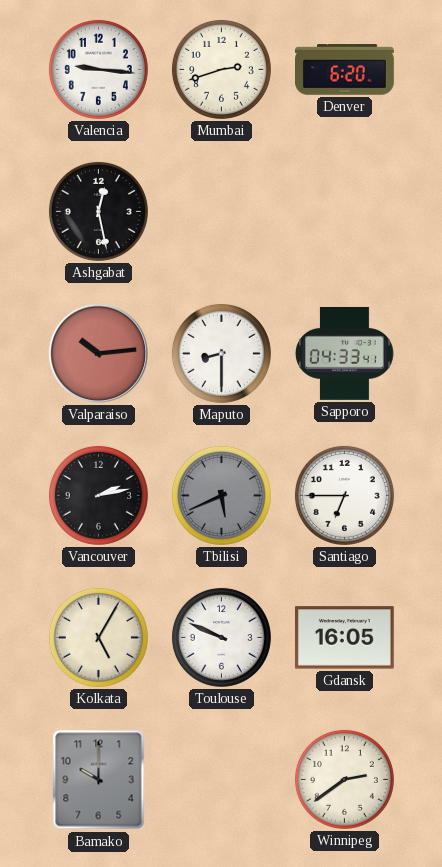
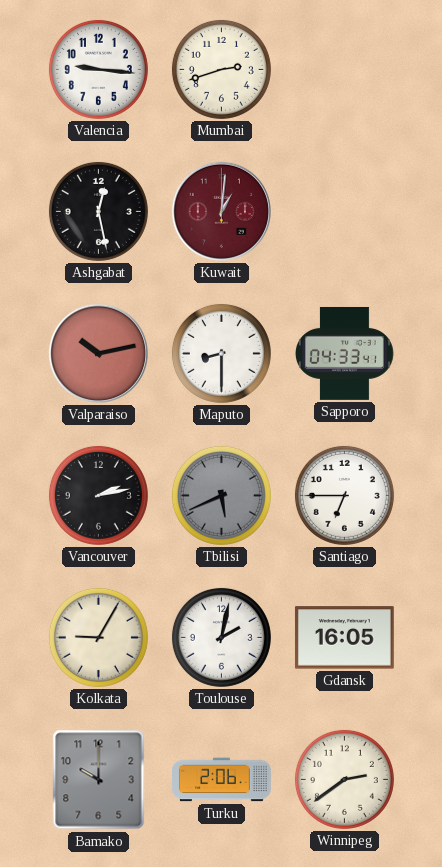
Denver: 6:20 -> none (345, 70)
Kuwait: none -> 1:01 (221, 211)
Valparaiso: 10:14 -> 10:13 (98, 353)
Kolkata: 5:05 -> 9:05 (98, 637)
Toulouse: 9:49 -> 2:02 (221, 637)
Turku: none -> 2:06 (222, 780)
